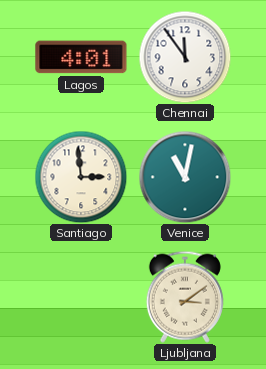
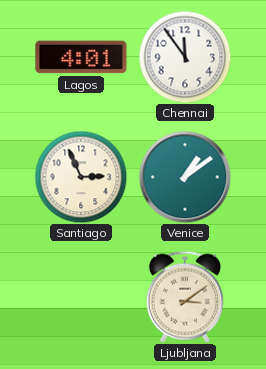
Santiago: 2:59 -> 2:56 (81, 177)
Venice: 11:02 -> 1:09 (185, 177)
